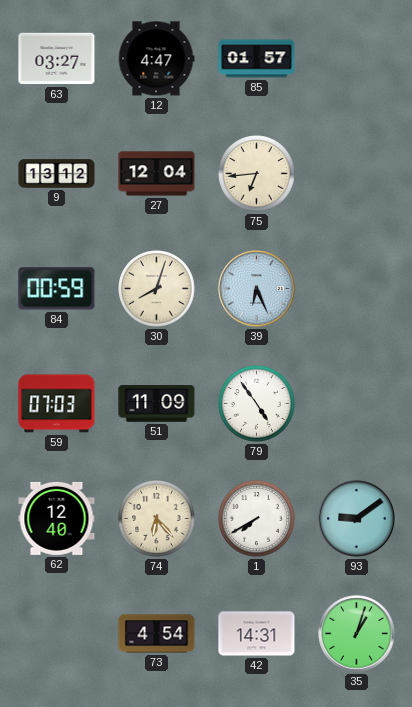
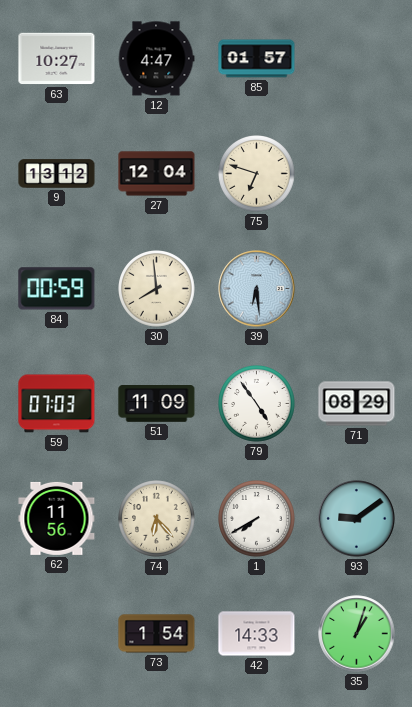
63: 03:27 -> 10:27 (57, 59)
75: 6:44 -> 6:48 (257, 174)
30: 8:03 -> 7:59 (157, 289)
39: 6:26 -> 6:29 (257, 289)
71: none -> 08:29 (357, 404)
62: 12:40 -> 11:56 (57, 518)
73: 4:54 -> 1:54 (157, 634)
42: 14:31 -> 14:33 (257, 634)
